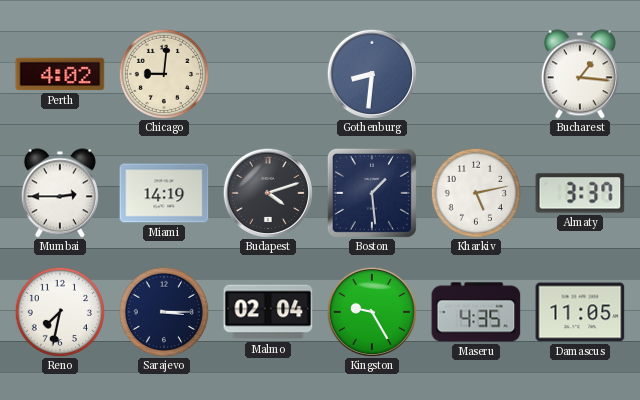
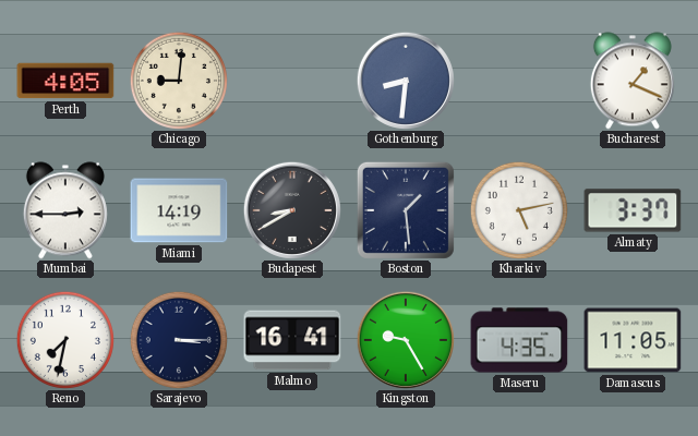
Perth: 4:02 -> 4:05 (65, 81)
Bucharest: 1:16 -> 1:19 (633, 81)
Budapest: 4:12 -> 8:40 (292, 210)
Malmo: 02:04 -> 16:41 (292, 340)
